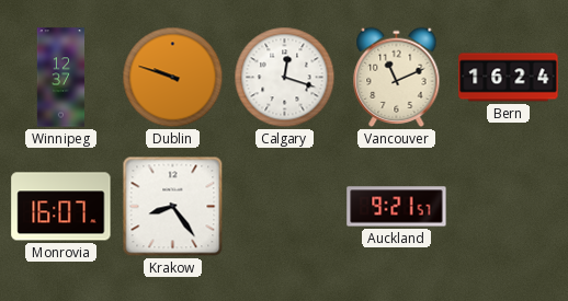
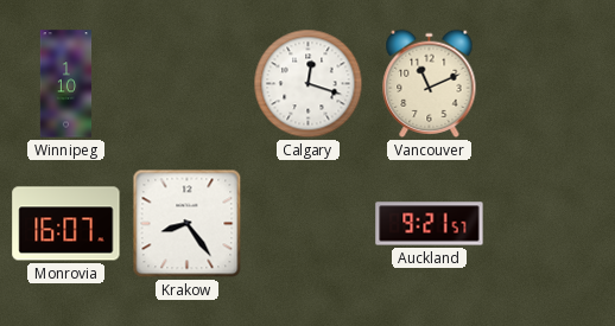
Winnipeg: 12:37 -> 1:10 (66, 84)
Dublin: 9:48 -> none (173, 78)
Bern: 16:24 -> none (509, 78)
